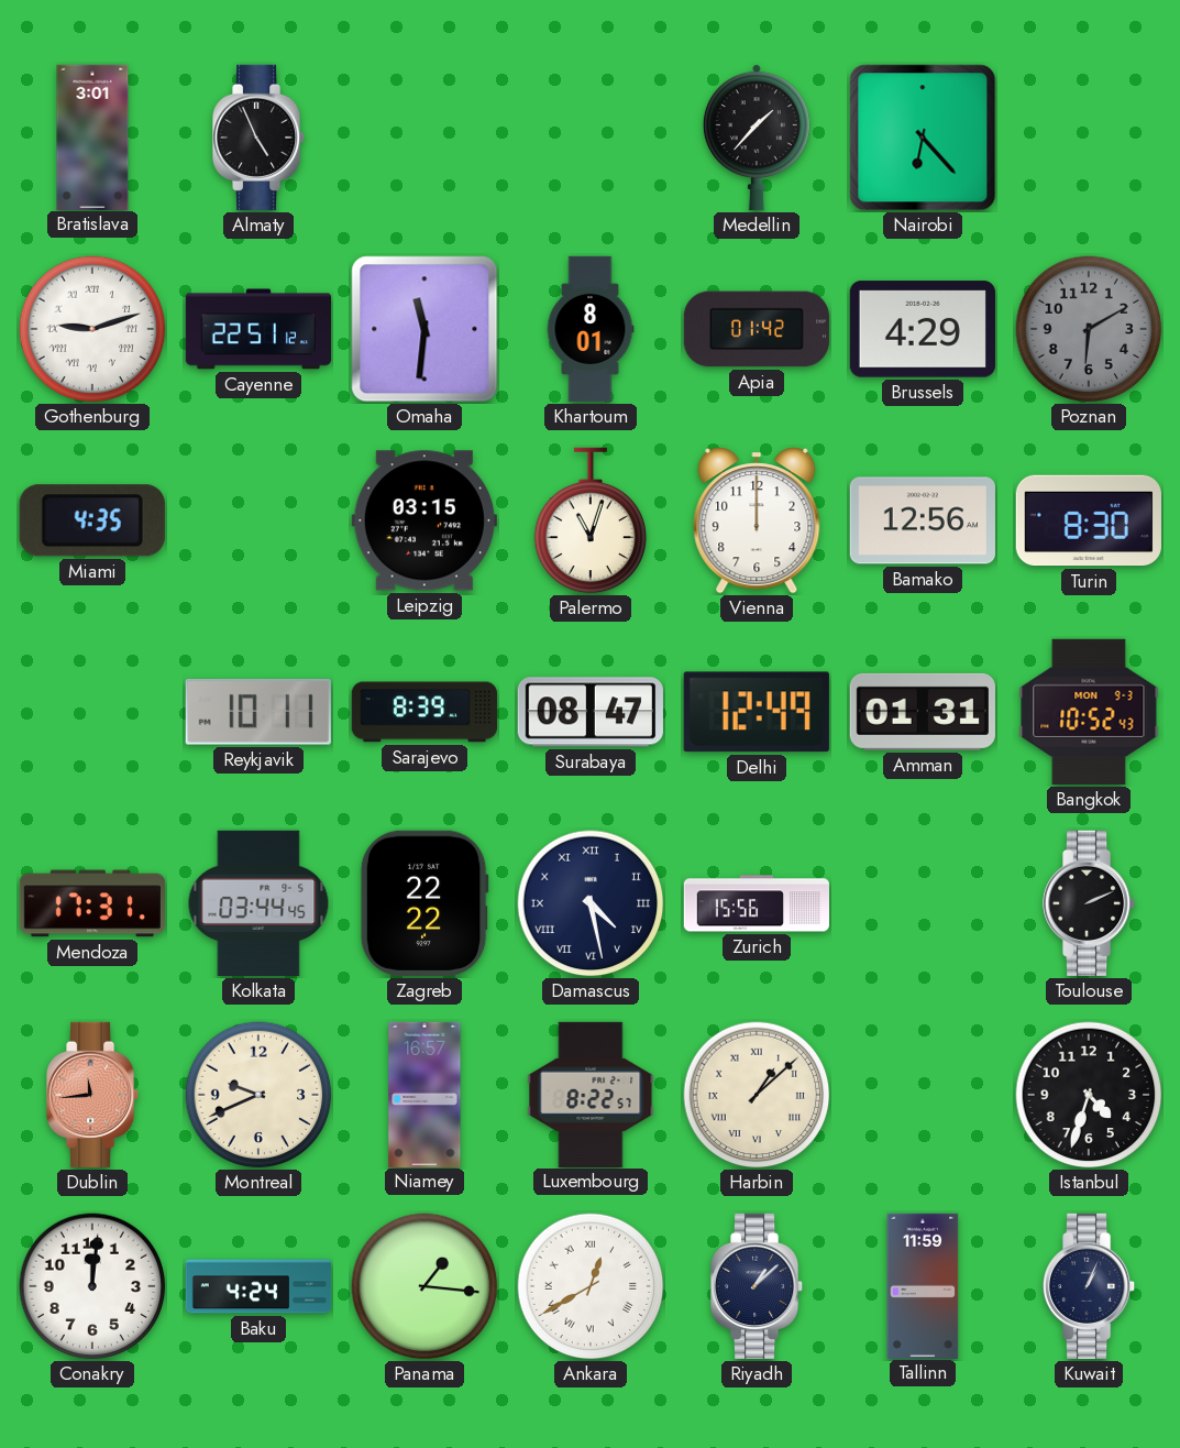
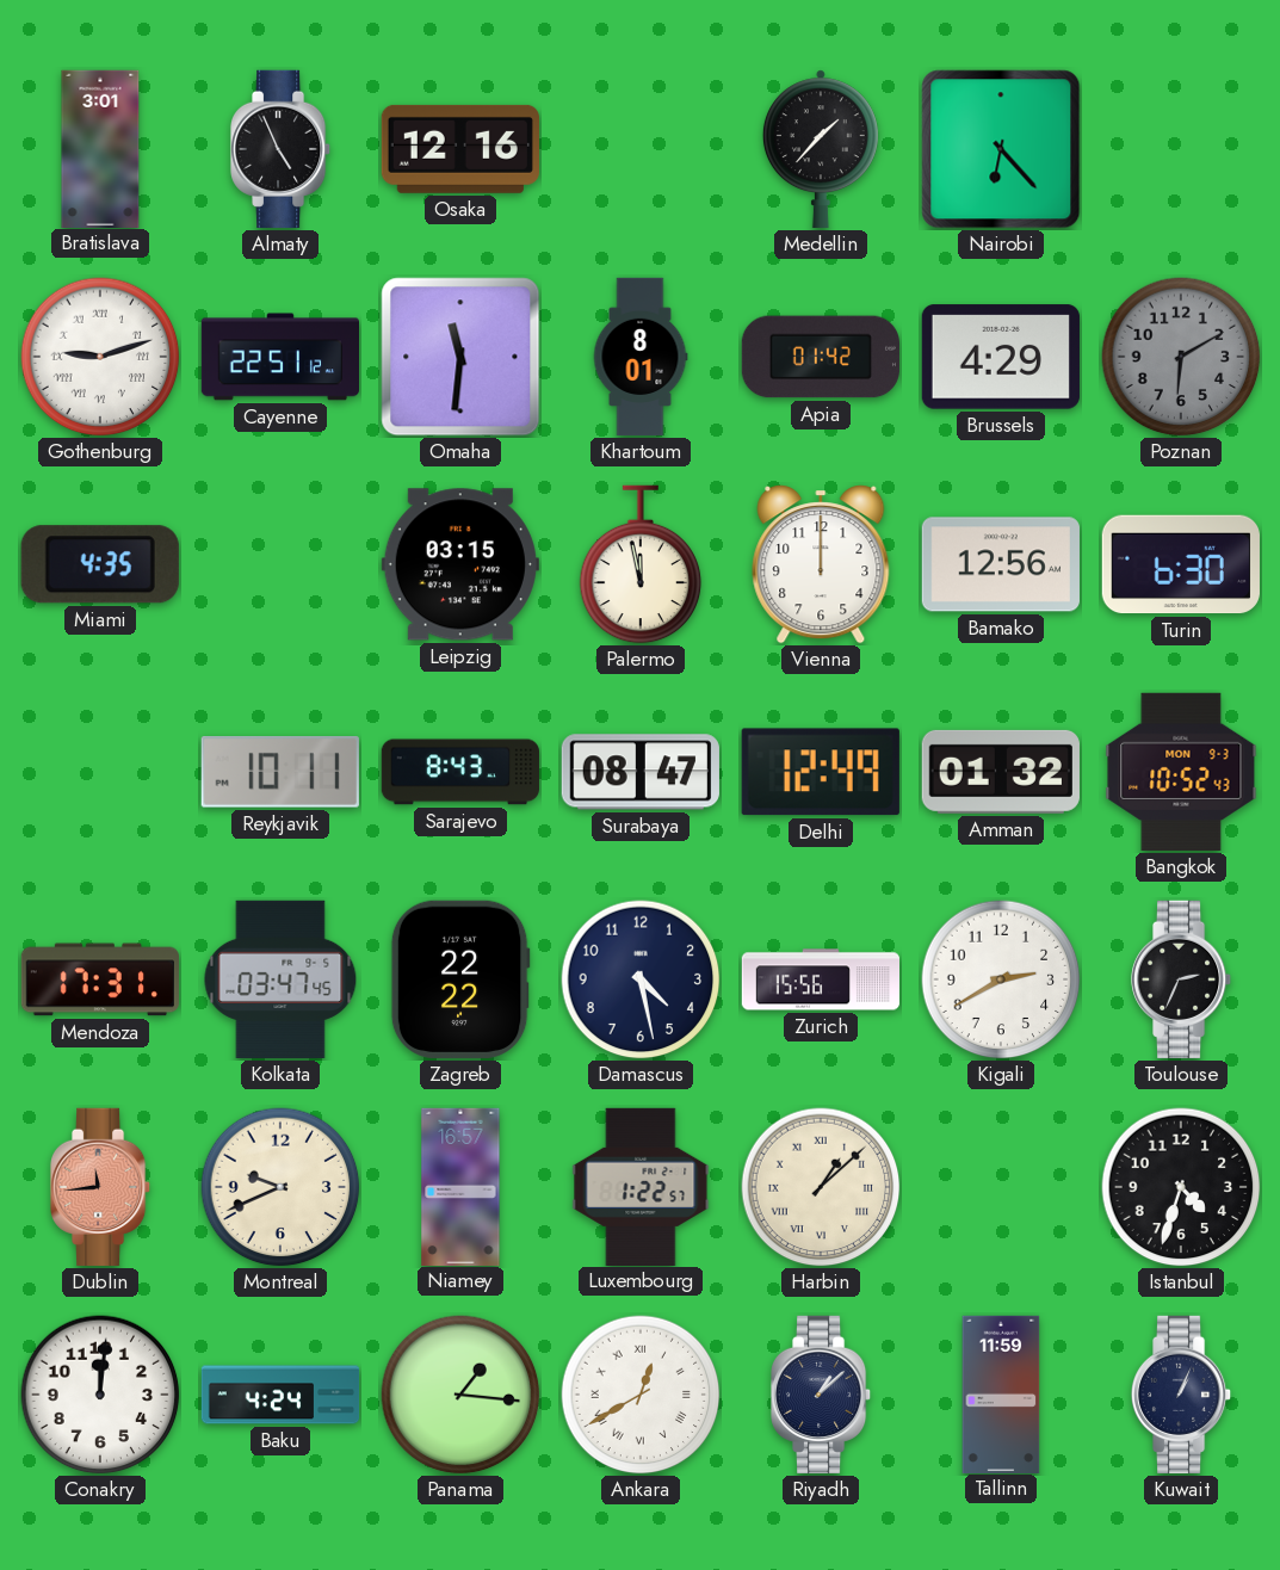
Osaka: none -> 12:16 (460, 149)
Palermo: 11:03 -> 11:58 (641, 564)
Turin: 8:30 -> 6:30 (1181, 564)
Sarajevo: 8:39 -> 8:43 (460, 772)
Amman: 01:31 -> 01:32 (1001, 772)
Kolkata: 03:44 -> 03:47 (280, 979)
Damascus numerals: Roman -> Arabic (641, 979)
Kigali: none -> 2:40 (1001, 979)
Toulouse: 2:11 -> 2:34 (1182, 979)
Luxembourg: 8:22 -> 1:22 (641, 1186)
